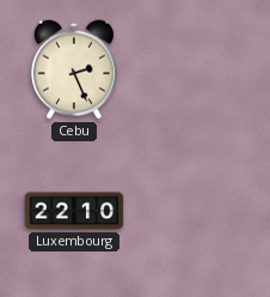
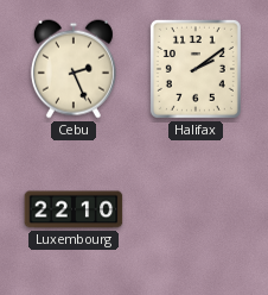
Halifax: none -> 2:09 (196, 69)
